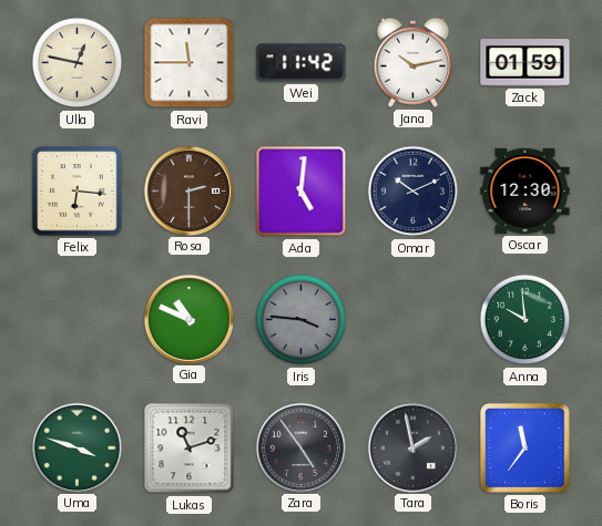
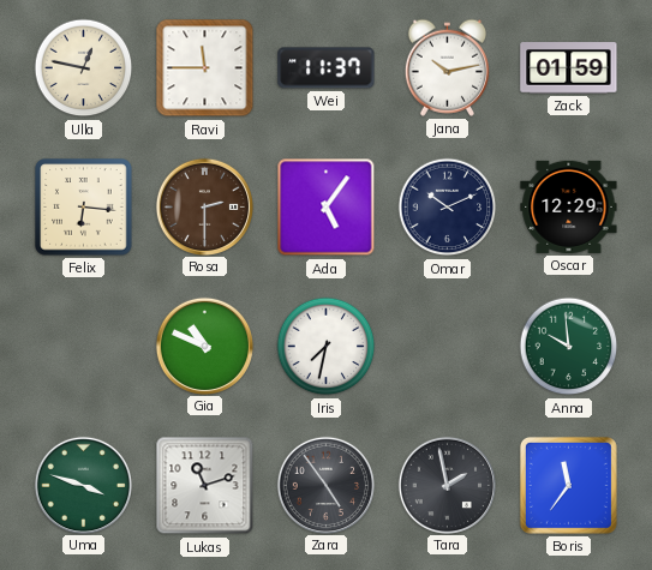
Wei: 11:42 -> 11:37 (327, 68)
Ada: 5:01 -> 5:06 (327, 208)
Oscar: 12:30 -> 12:29 (569, 206)
Iris: 3:46 -> 7:32 (327, 347)
Iris dial: grey -> white (327, 347)
